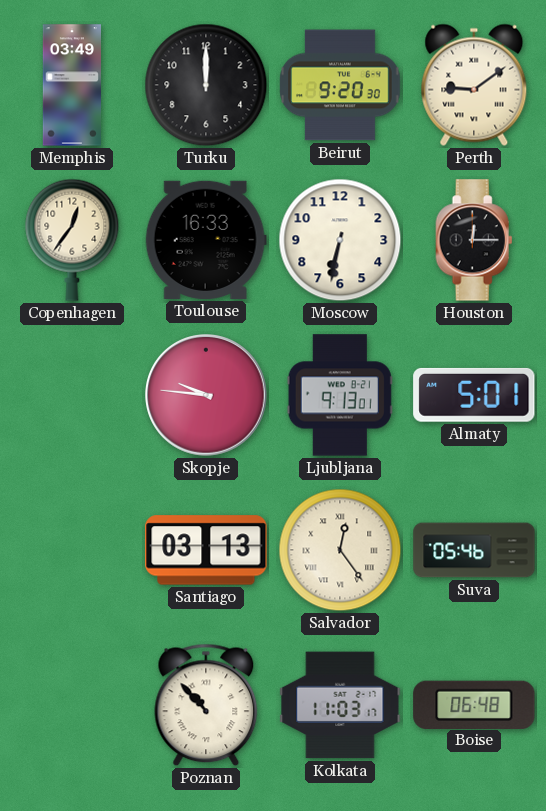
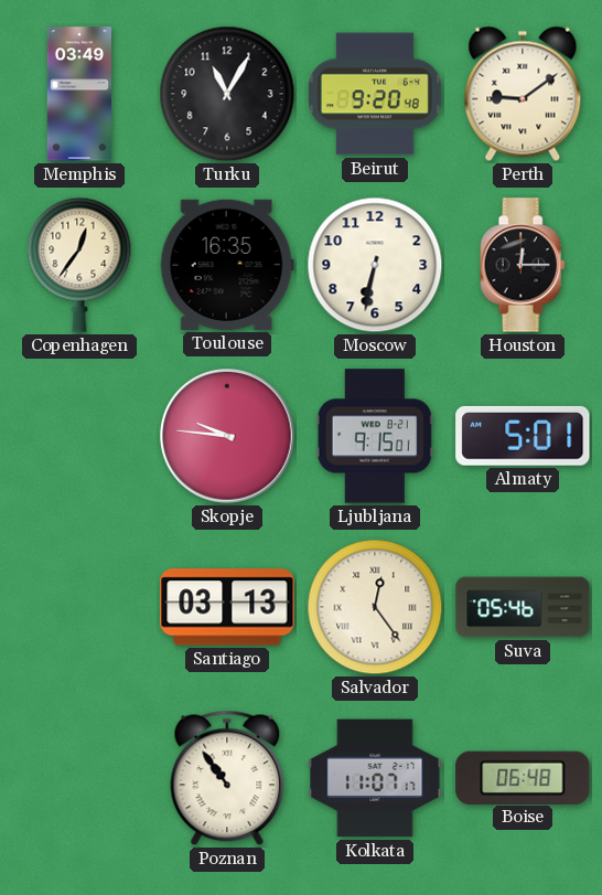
Turku: 12:00 -> 11:05 (227, 94)
Beirut: 9:20:30 -> 9:20:48 (375, 94)
Toulouse: 16:33 -> 16:35 (227, 265)
Ljubljana: 9:13 -> 9:15 (375, 436)
Poznan: 10:53 -> 10:54 (227, 778)
Kolkata: 11:03 -> 11:07 (375, 778)
